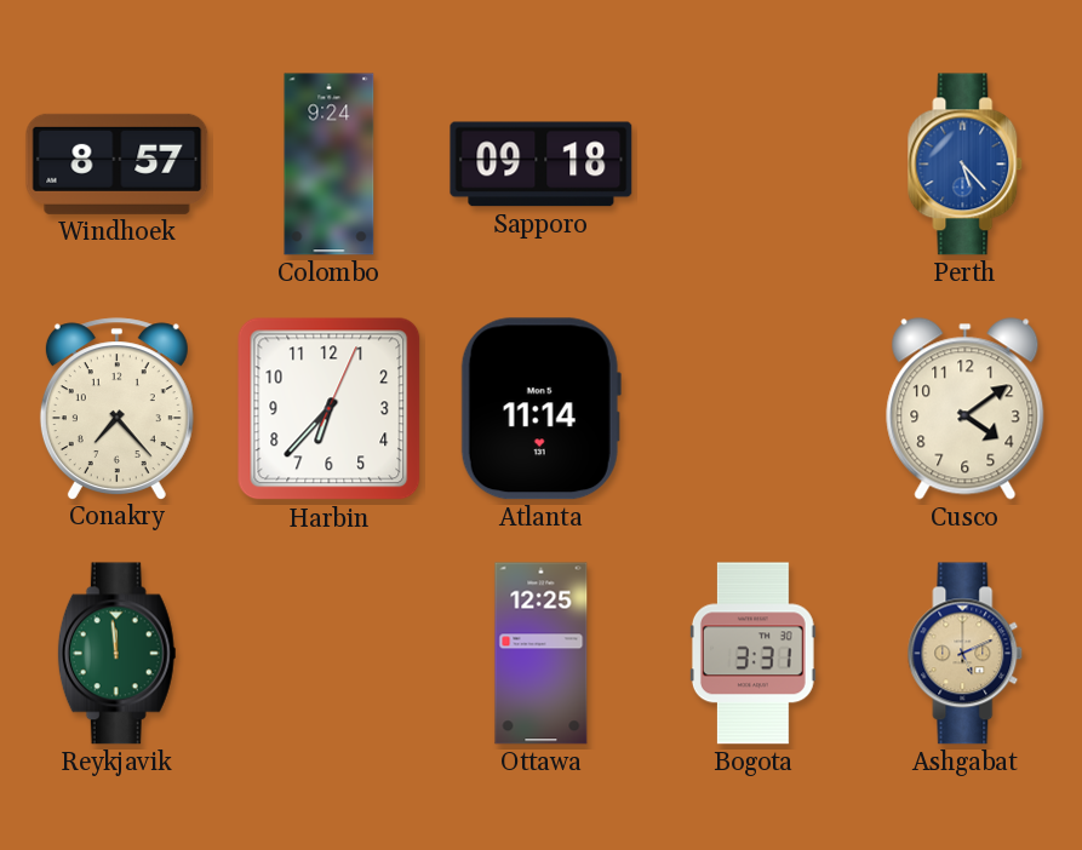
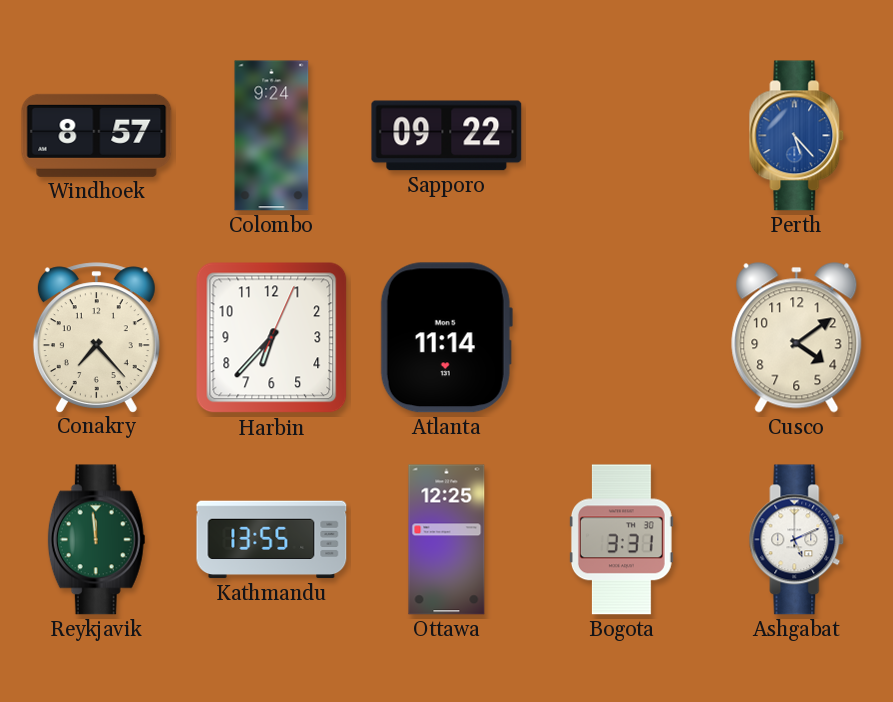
Sapporo: 09:18 -> 09:22 (447, 136)
Kathmandu: none -> 13:55 (272, 540)
Ashgabat dial: champagne -> white (797, 540)
